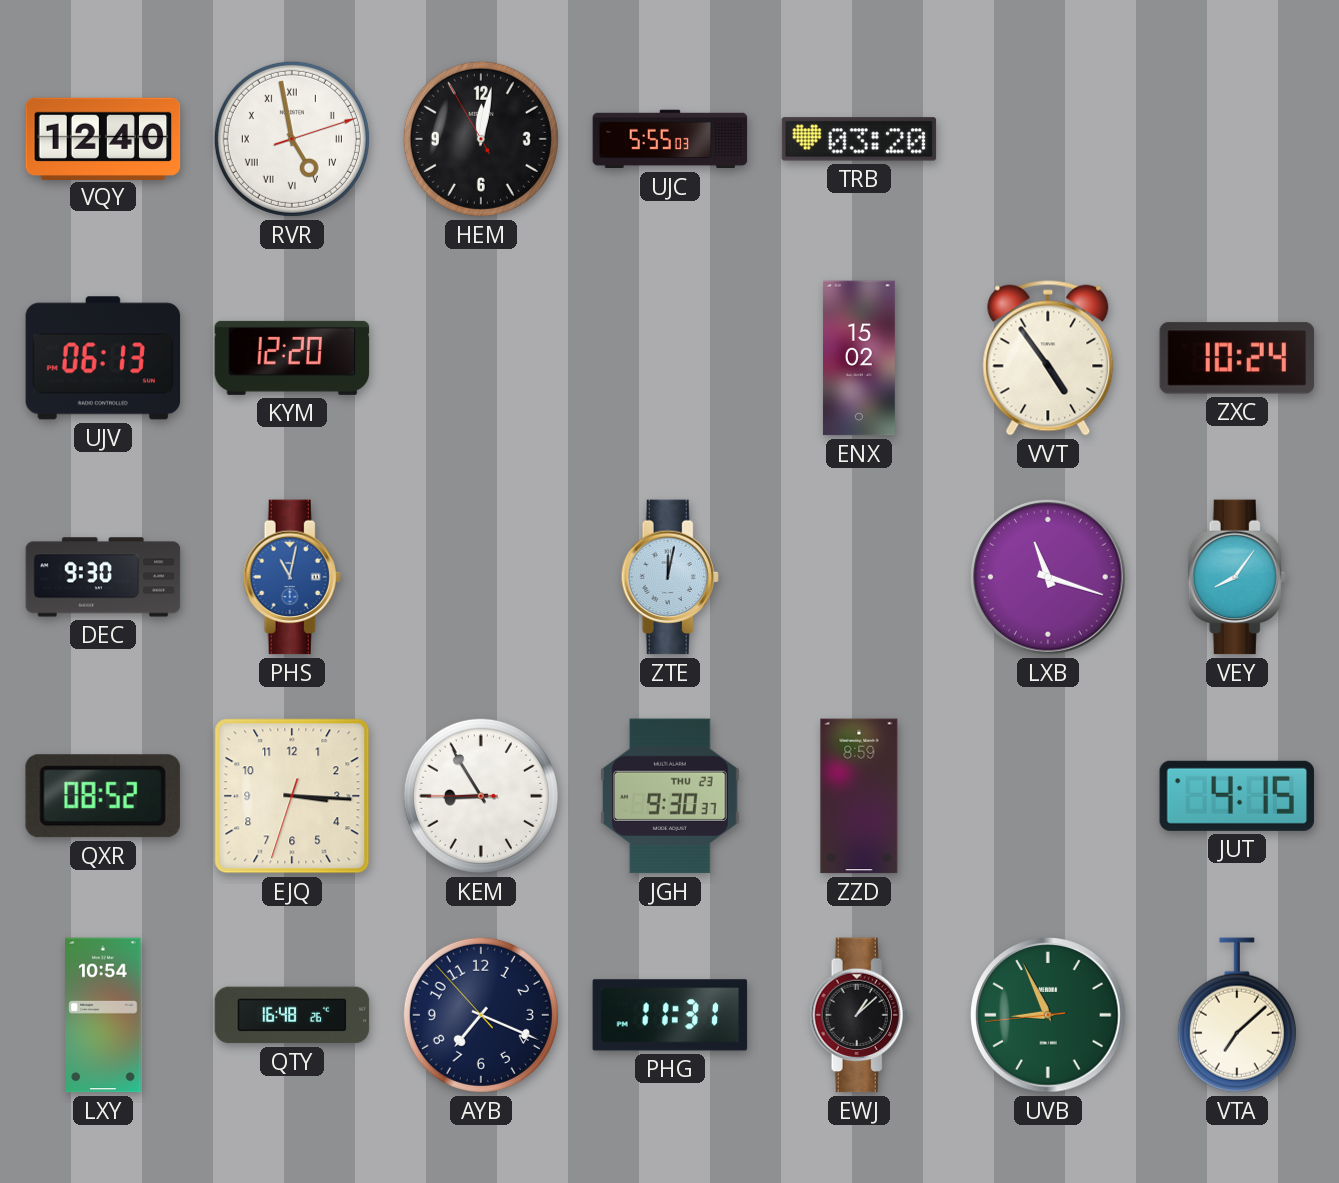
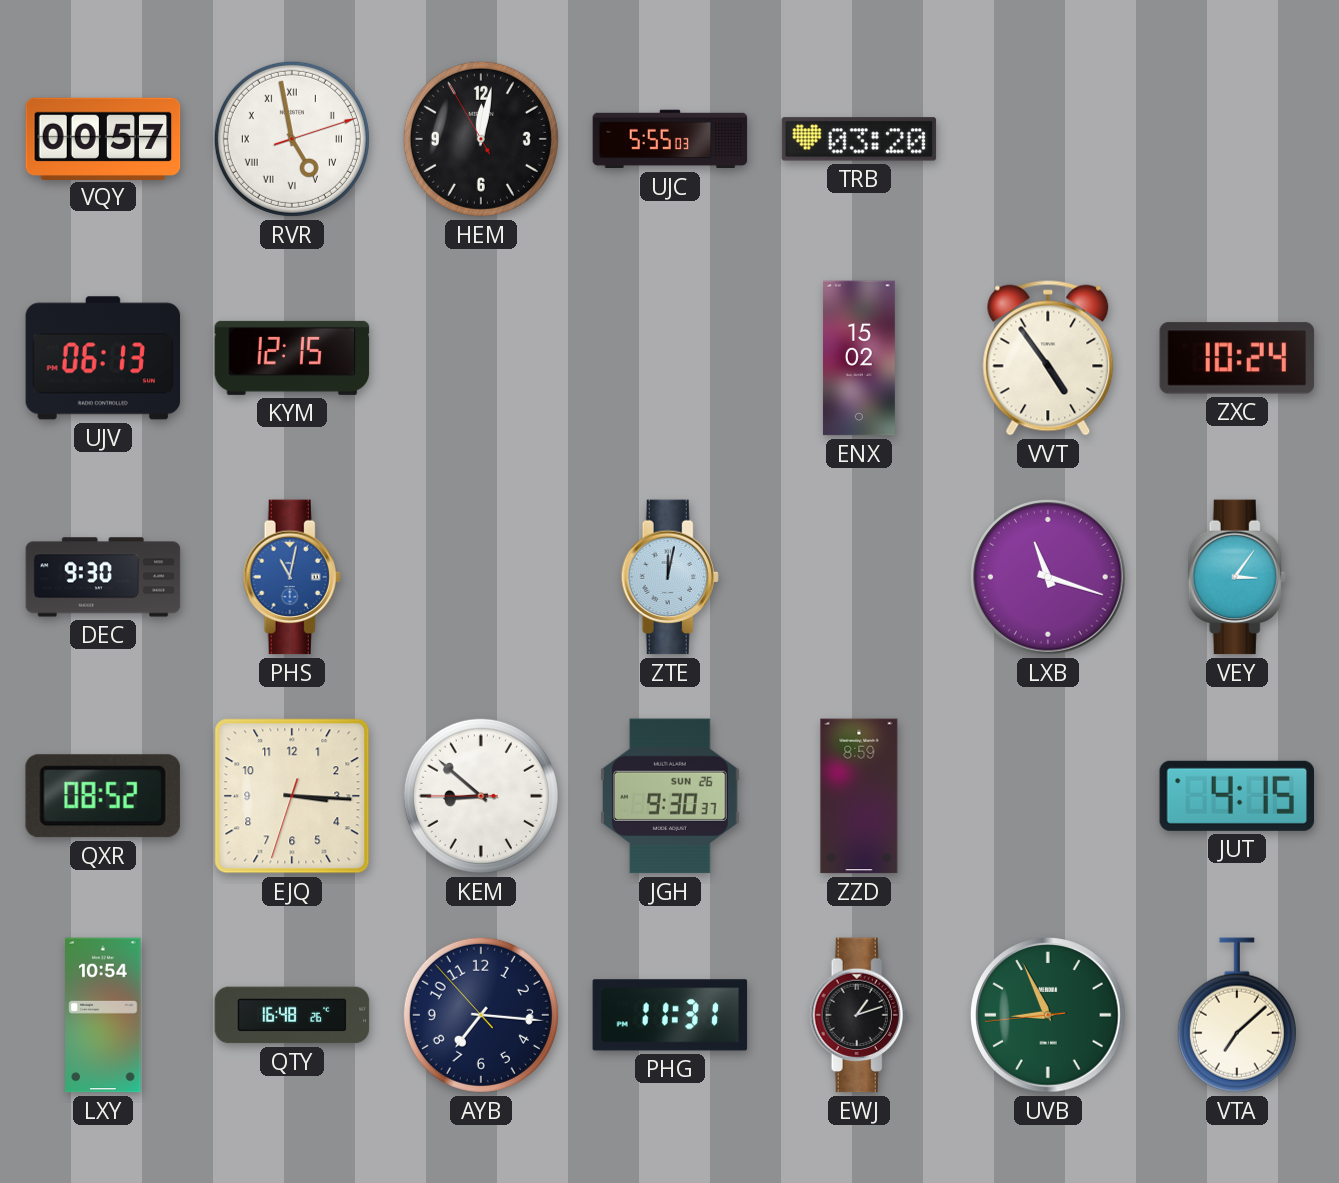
VQY: 12:40 -> 00:57 (103, 138)
KYM: 12:20 -> 12:15 (292, 358)
VEY: 8:06 -> 3:06 (1237, 577)
KEM: 8:54 -> 8:51 (481, 796)
JGH date: THU 23 -> SUN 26 (670, 796)
AYB: 7:18 -> 7:15 (481, 1015)
EWJ: 1:08 -> 1:12 (859, 1015)
